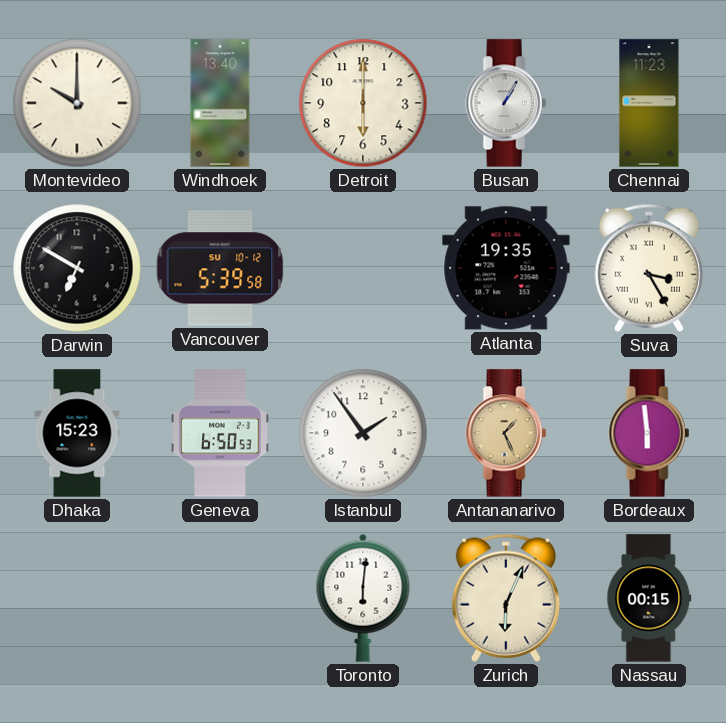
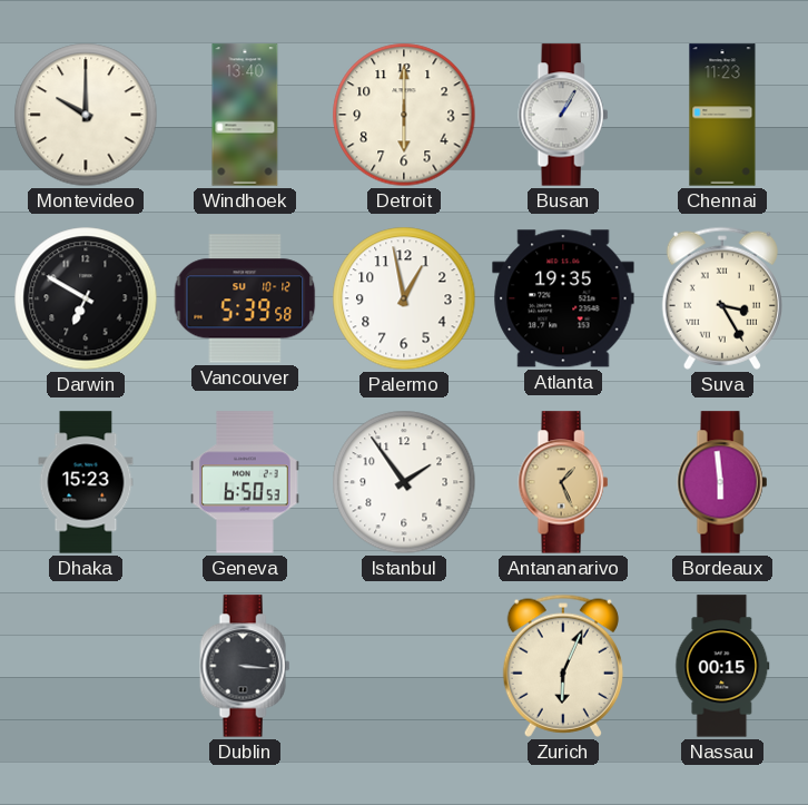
Palermo: none -> 12:58 (404, 298)
Dublin: none -> 3:16 (245, 666)
Toronto: 6:01 -> none (363, 598)
